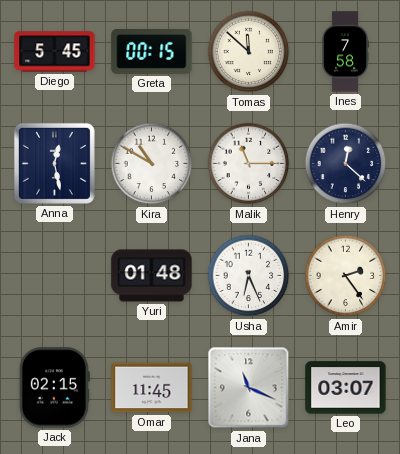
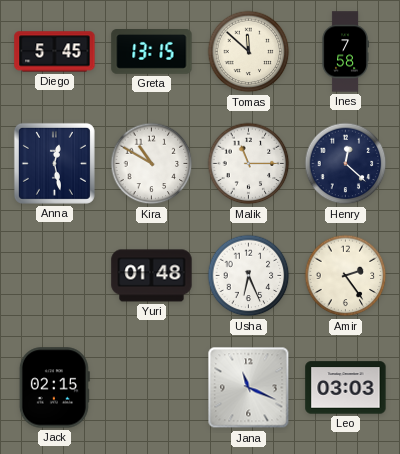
Greta: 00:15 -> 13:15 (152, 52)
Omar: 11:45 -> none (152, 388)
Leo: 03:07 -> 03:03 (346, 388)
